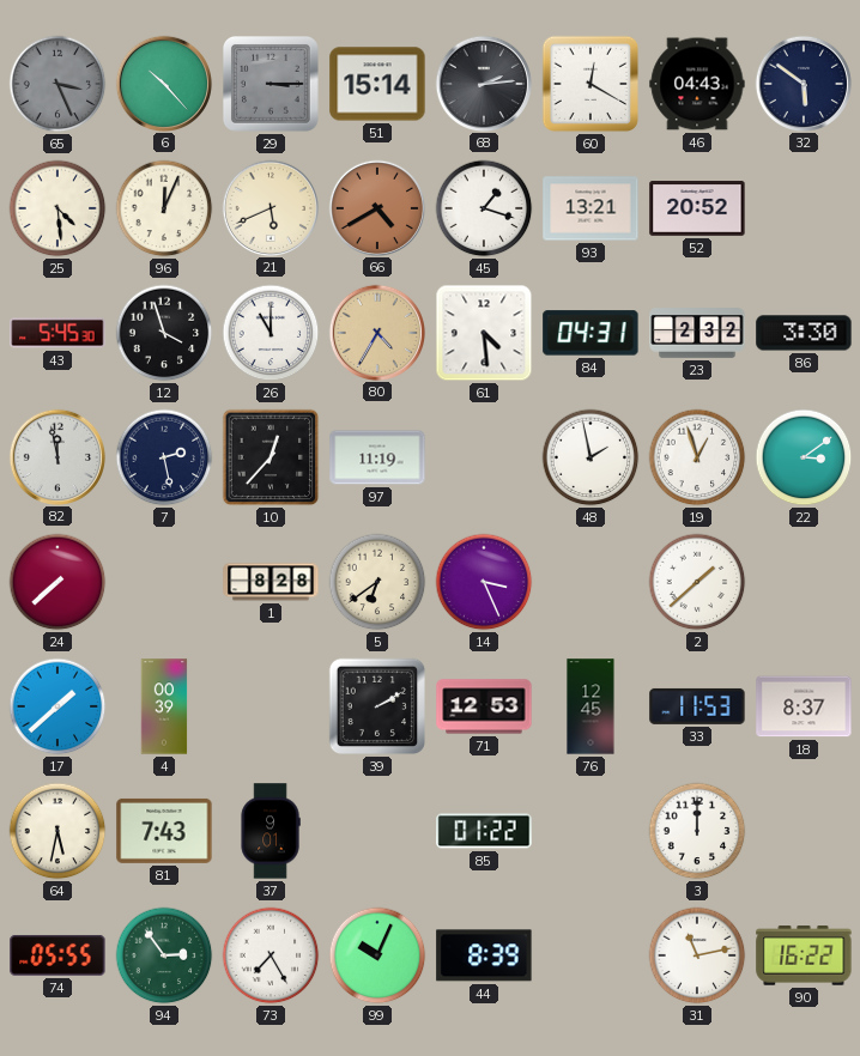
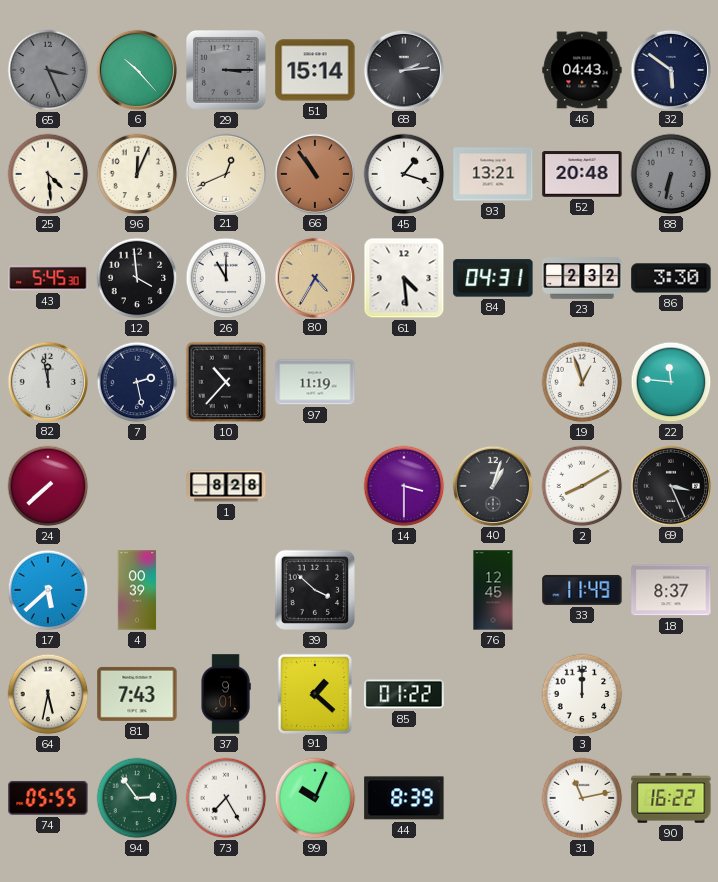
60: 12:20 -> none (591, 84)
21: 5:41 -> 12:41 (225, 173)
66: 4:40 -> 10:54 (314, 173)
52: 20:52 -> 20:48 (582, 174)
88: none -> 6:32 (671, 174)
12: 3:57 -> 3:59 (137, 278)
10: 12:37 -> 10:37 (226, 382)
48: 1:58 -> none (591, 457)
22: 3:09 -> 11:46 (671, 382)
5: 6:39 -> none (377, 582)
14: 3:26 -> 3:30 (404, 486)
40: none -> 1:03 (492, 485)
2: 1:38 -> 8:10 (582, 486)
69: none -> 3:26 (670, 485)
17: 1:38 -> 5:38 (48, 590)
39: 2:10 -> 3:52 (315, 590)
71: 12:53 -> none (484, 706)
33: 11:53 -> 11:49 (582, 590)
91: none -> 1:22 (314, 693)
